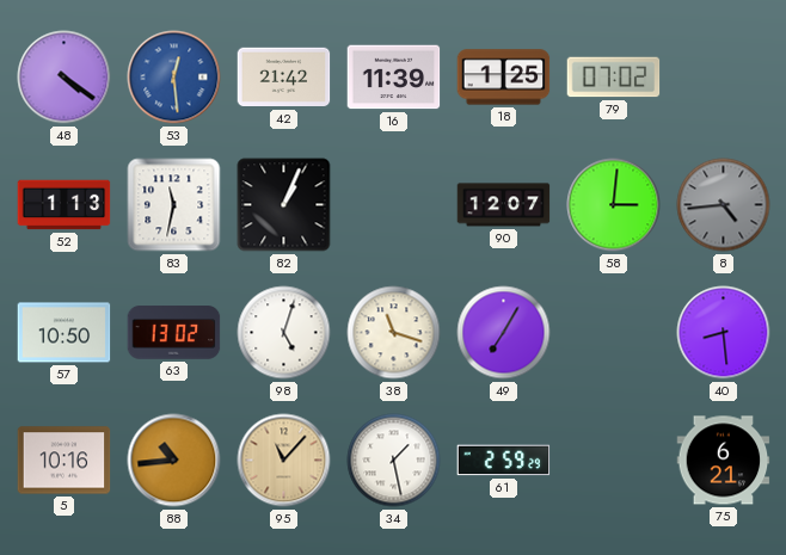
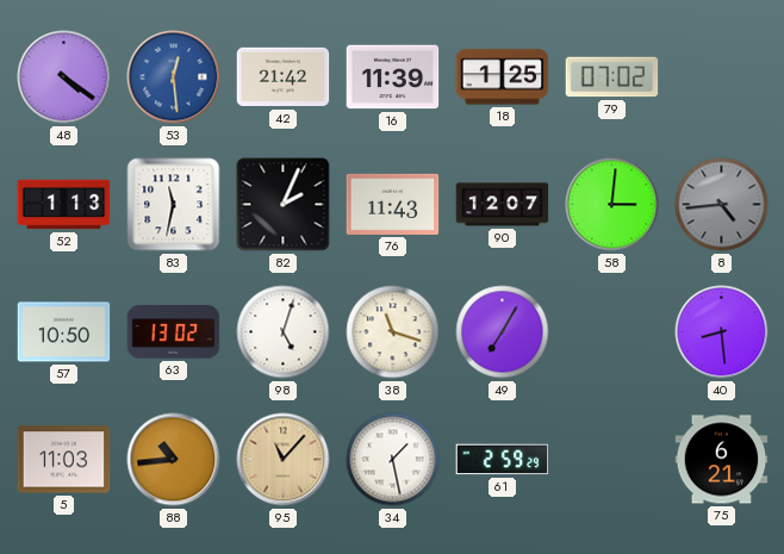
82: 1:04 -> 2:04 (284, 205)
76: none -> 11:43 (393, 204)
5: 10:16 -> 11:03 (64, 460)
